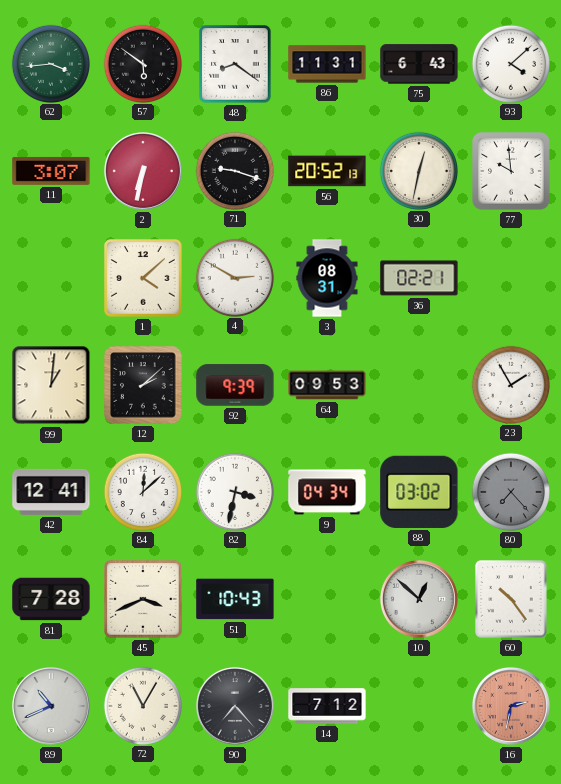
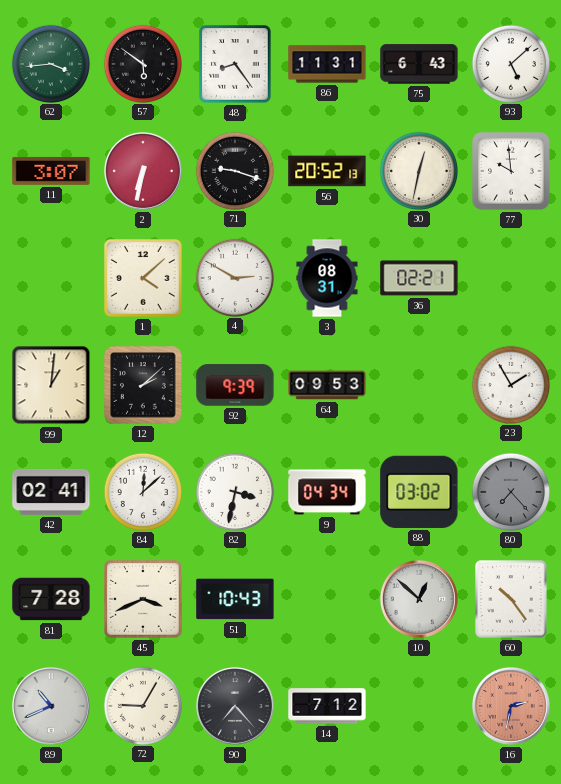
48: 8:21 -> 8:24 (235, 64)
93: 4:08 -> 5:08 (510, 63)
42: 12:41 -> 02:41 (51, 492)
72: 11:05 -> 9:05 (142, 705)
